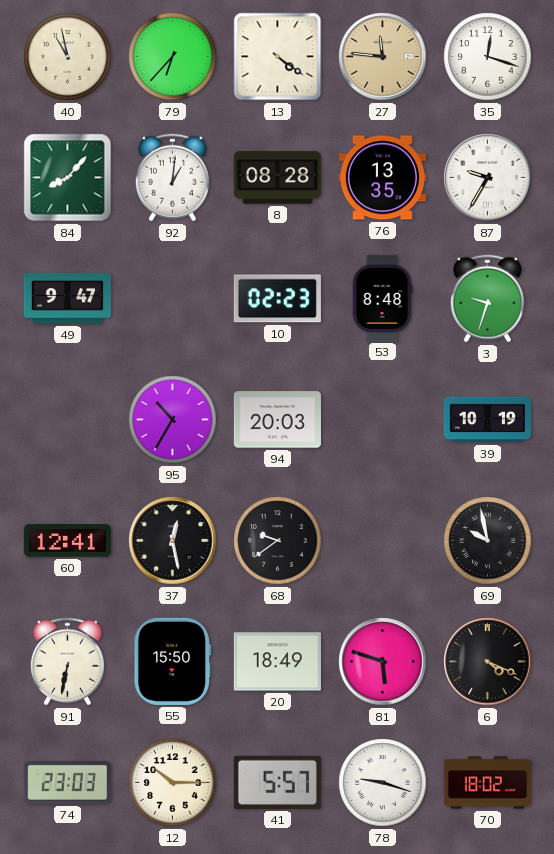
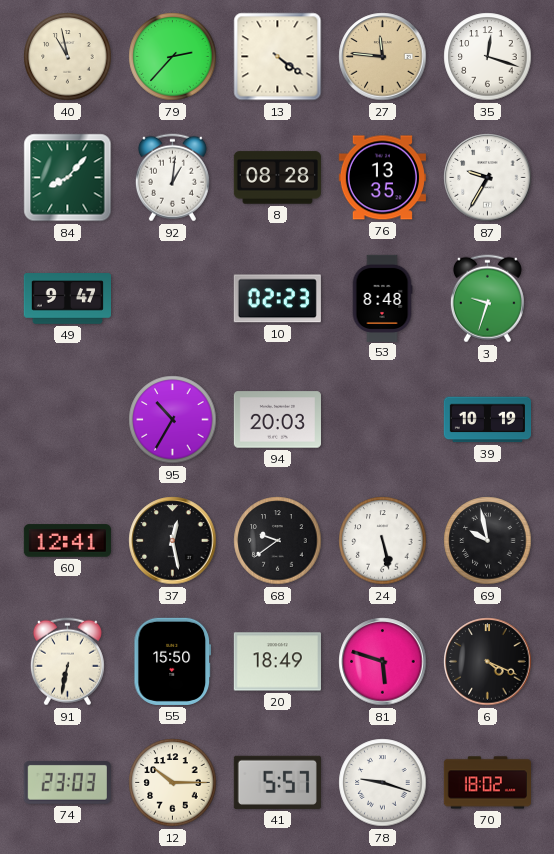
79: 6:37 -> 2:37 (173, 57)
24: none -> 5:28 (383, 541)
